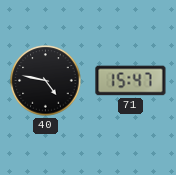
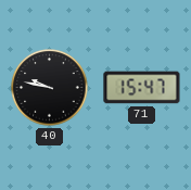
40: 4:47 -> 9:47 (50, 88)
